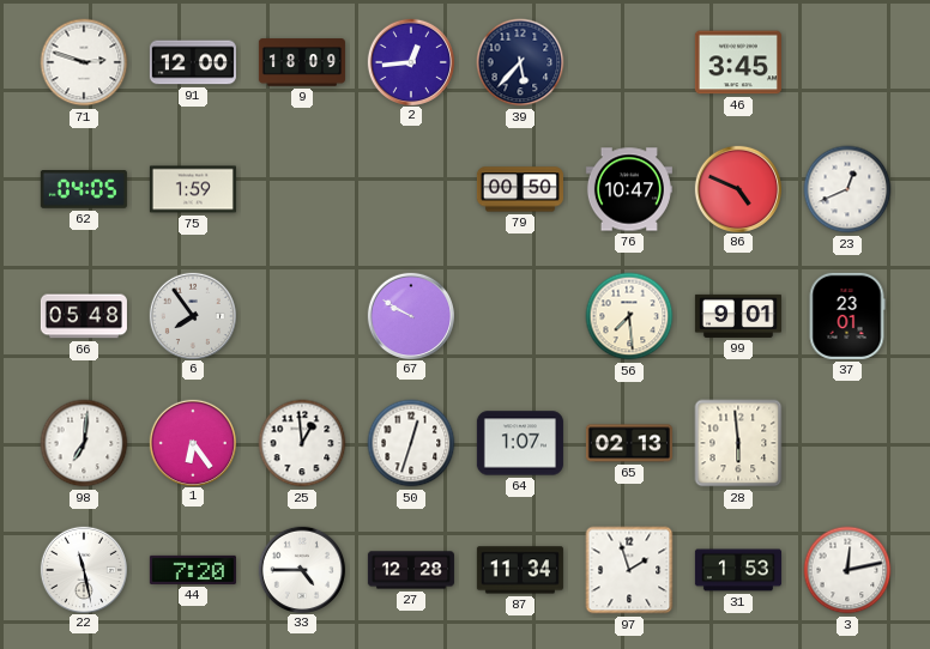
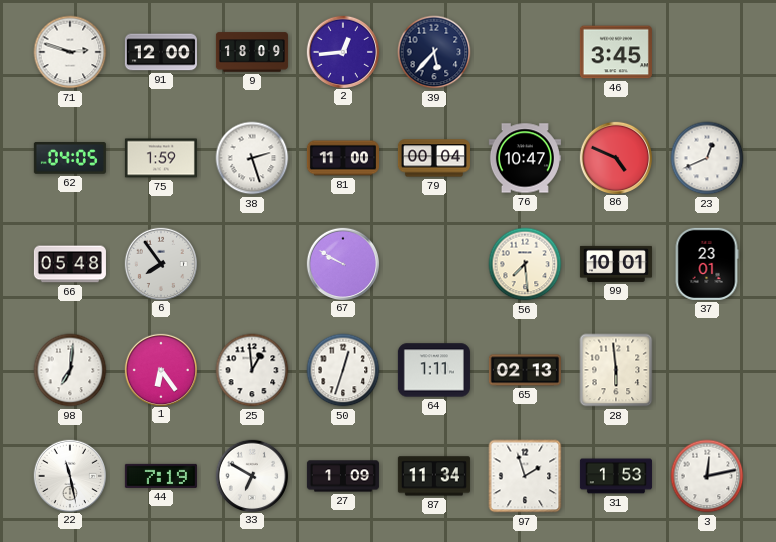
38: none -> 2:27 (252, 158)
81: none -> 11:00 (343, 158)
79: 00:50 -> 00:04 (434, 158)
99: 9:01 -> 10:01 (616, 264)
64: 1:07 -> 1:11 (434, 370)
44: 7:20 -> 7:19 (161, 476)
33: 4:45 -> 6:50 (251, 475)
27: 12:28 -> 1:09 (343, 476)
